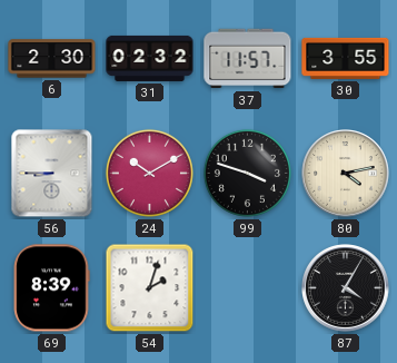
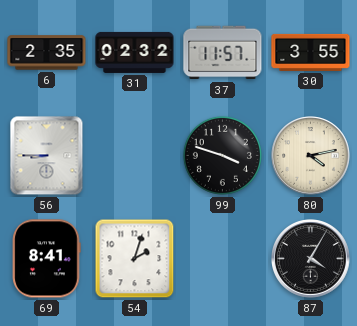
6: 2:30 -> 2:35 (47, 53)
24: 10:10 -> none (149, 173)
69: 8:39 -> 8:41 (46, 259)
